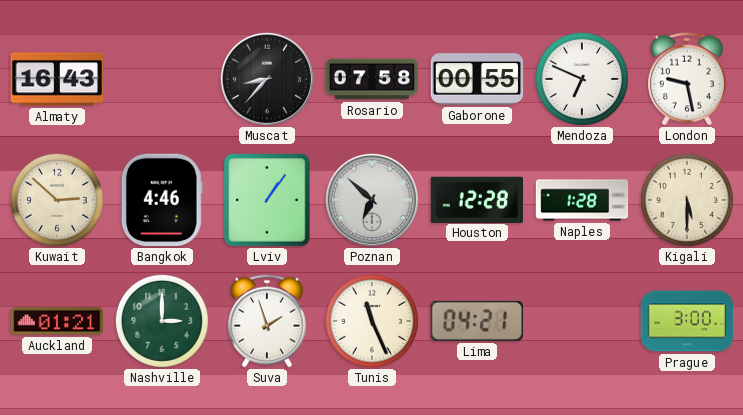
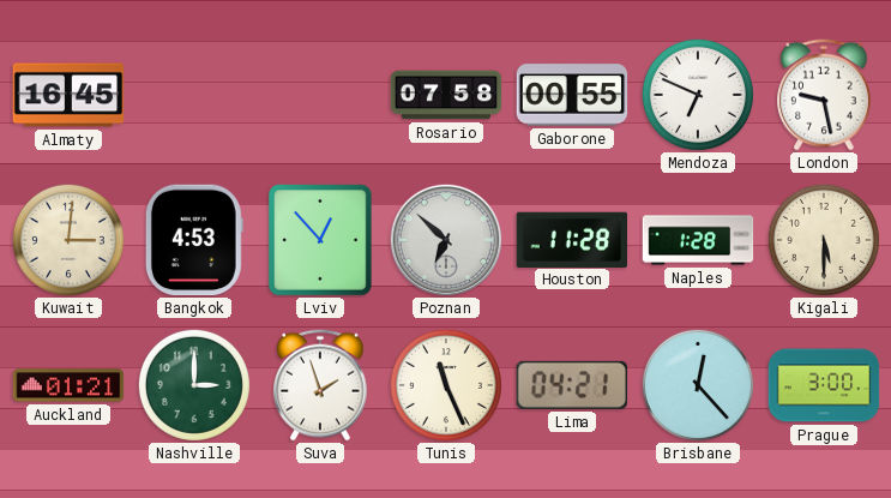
Almaty: 16:43 -> 16:45 (68, 95)
Muscat: 8:37 -> none (267, 79)
Kuwait: 2:52 -> 3:01 (68, 240)
Bangkok: 4:46 -> 4:53 (194, 240)
Lviv: 1:06 -> 12:53 (320, 240)
Houston: 12:28 -> 11:28 (571, 239)
Brisbane: none -> 12:23 (698, 385)
